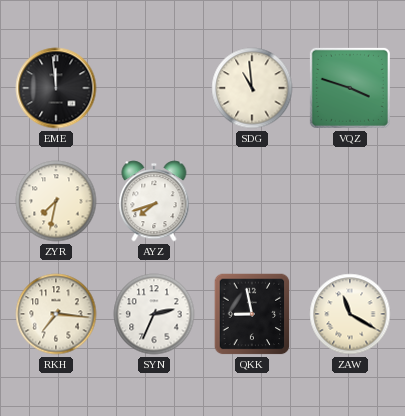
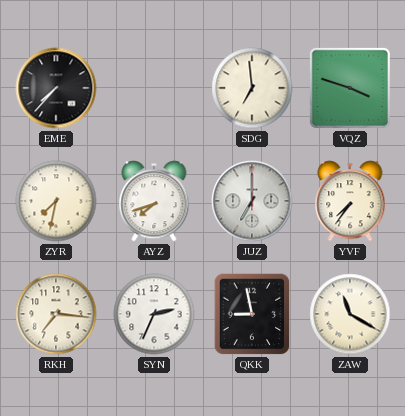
EME: 11:59 -> 7:37 (56, 88)
SDG: 10:59 -> 6:59 (252, 88)
JUZ: none -> 7:00 (252, 201)
YVF: none -> 7:36 (350, 201)
